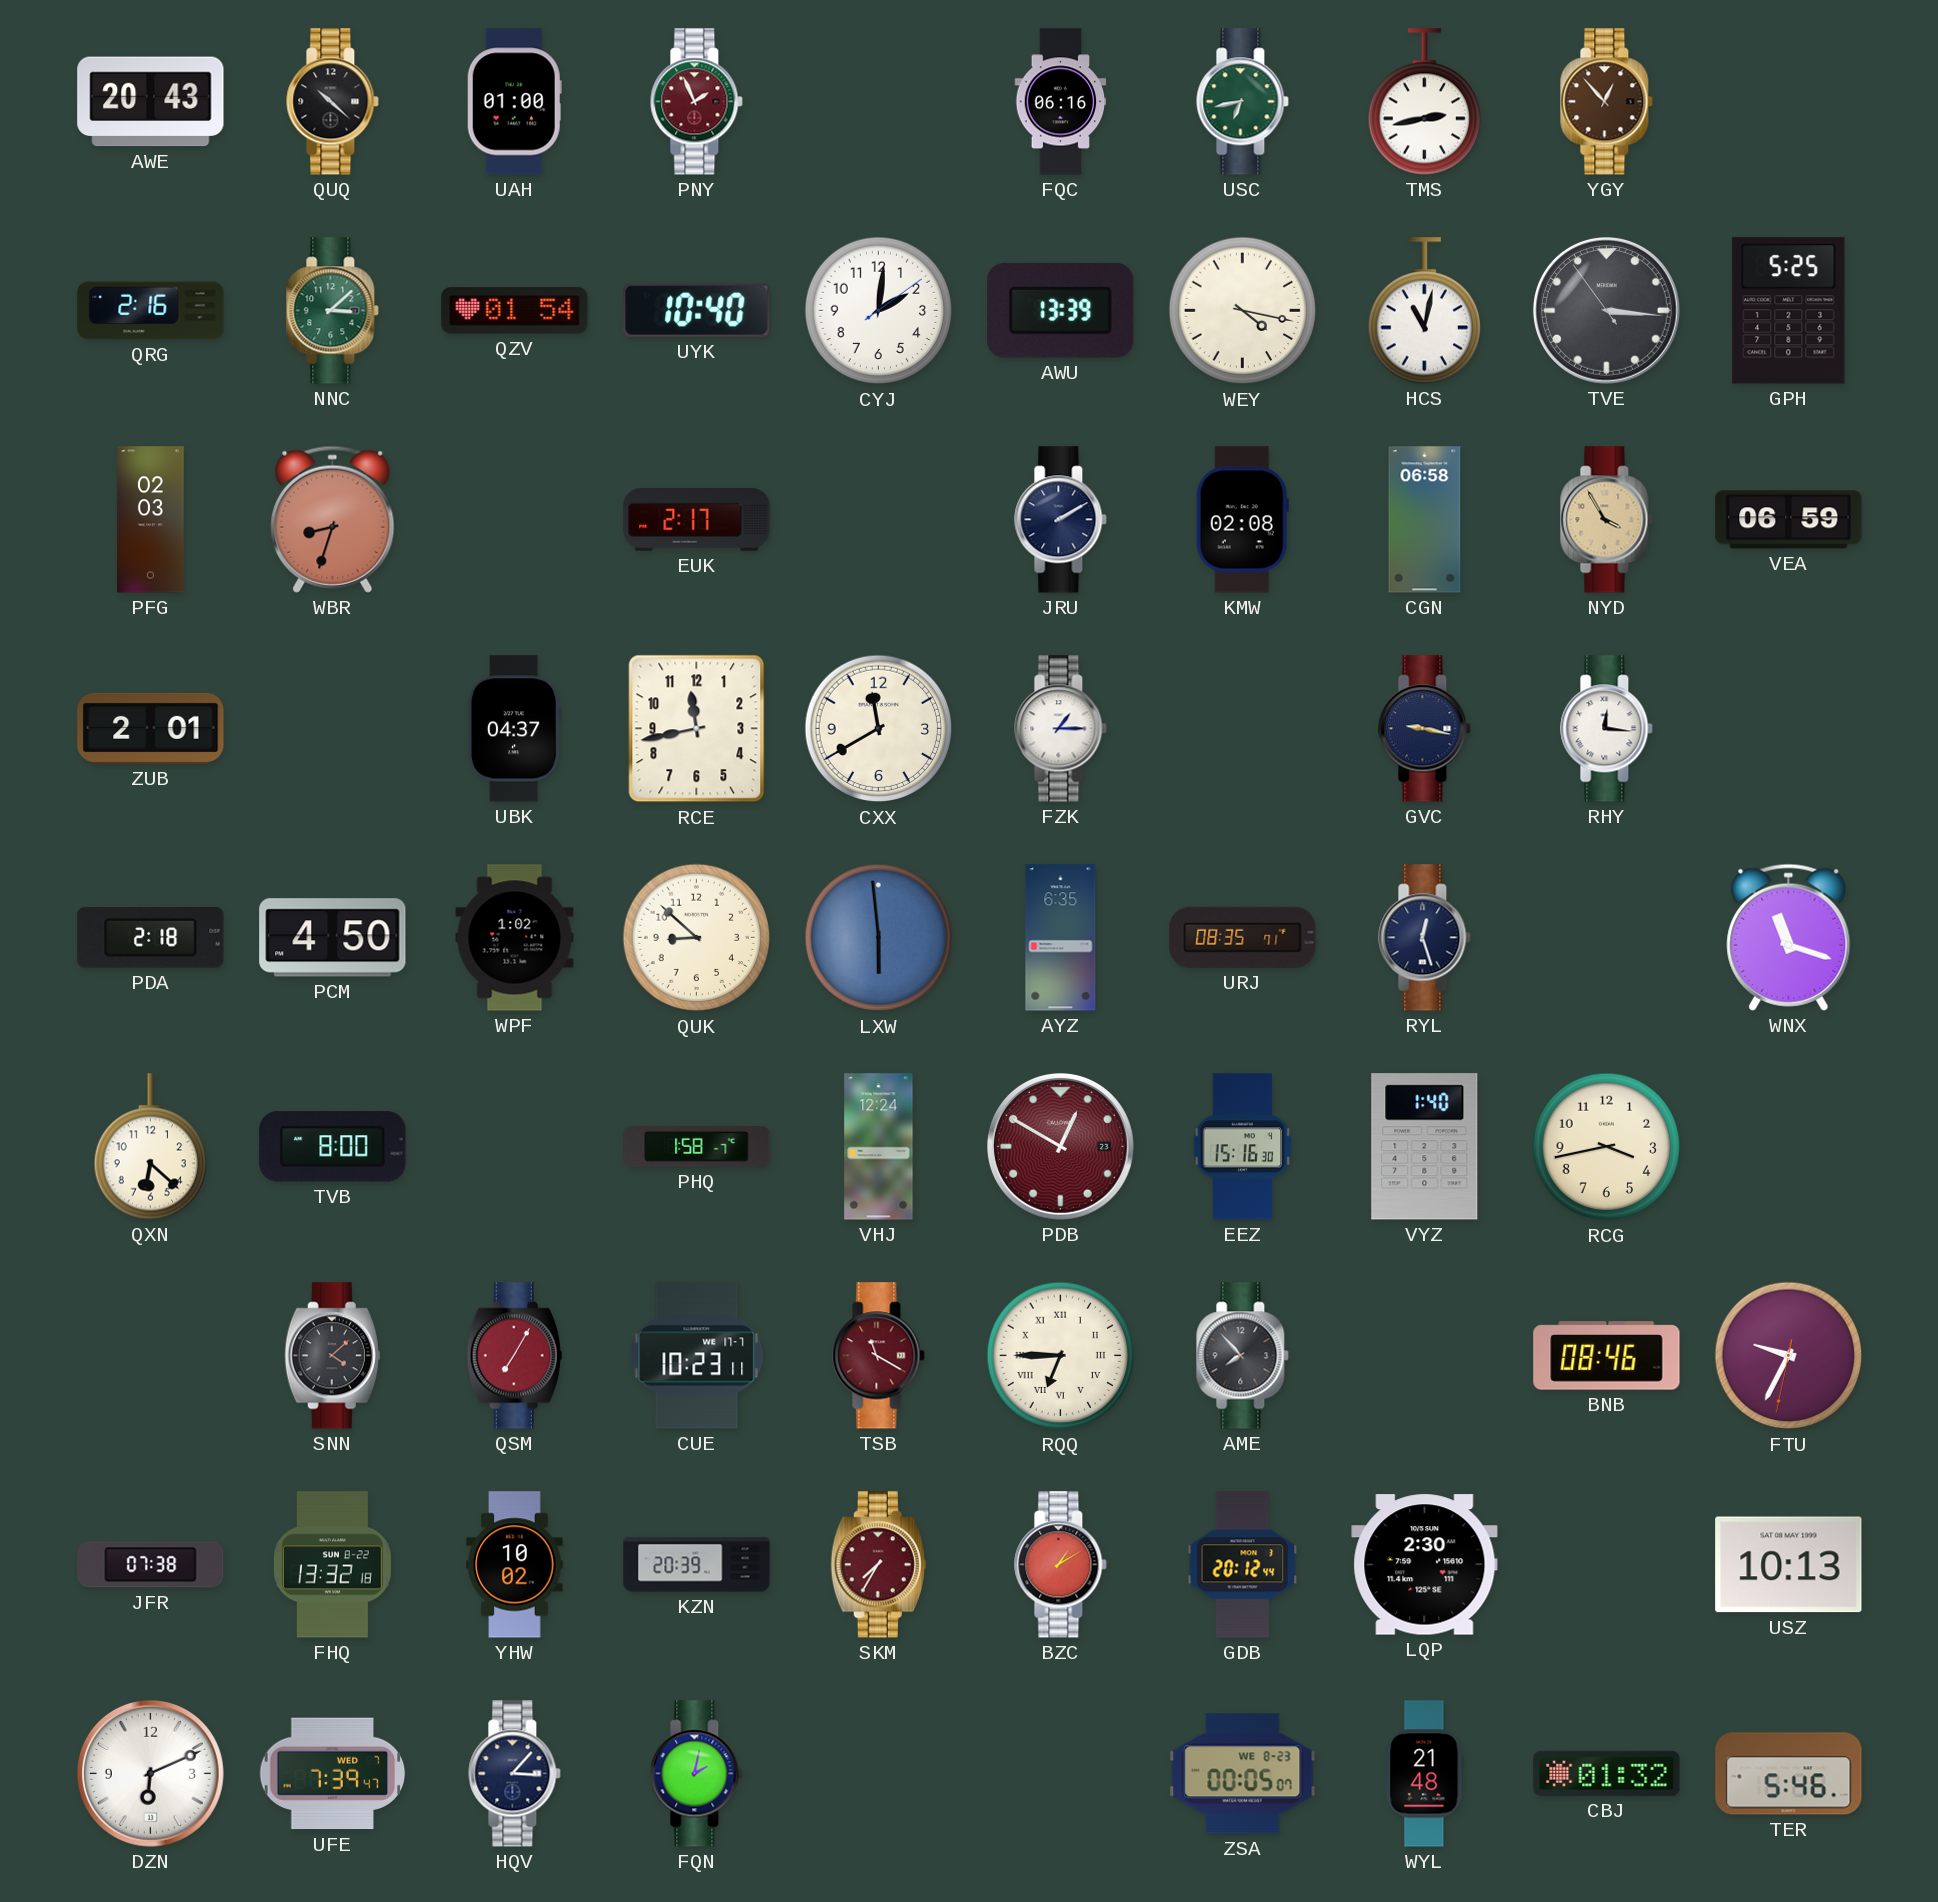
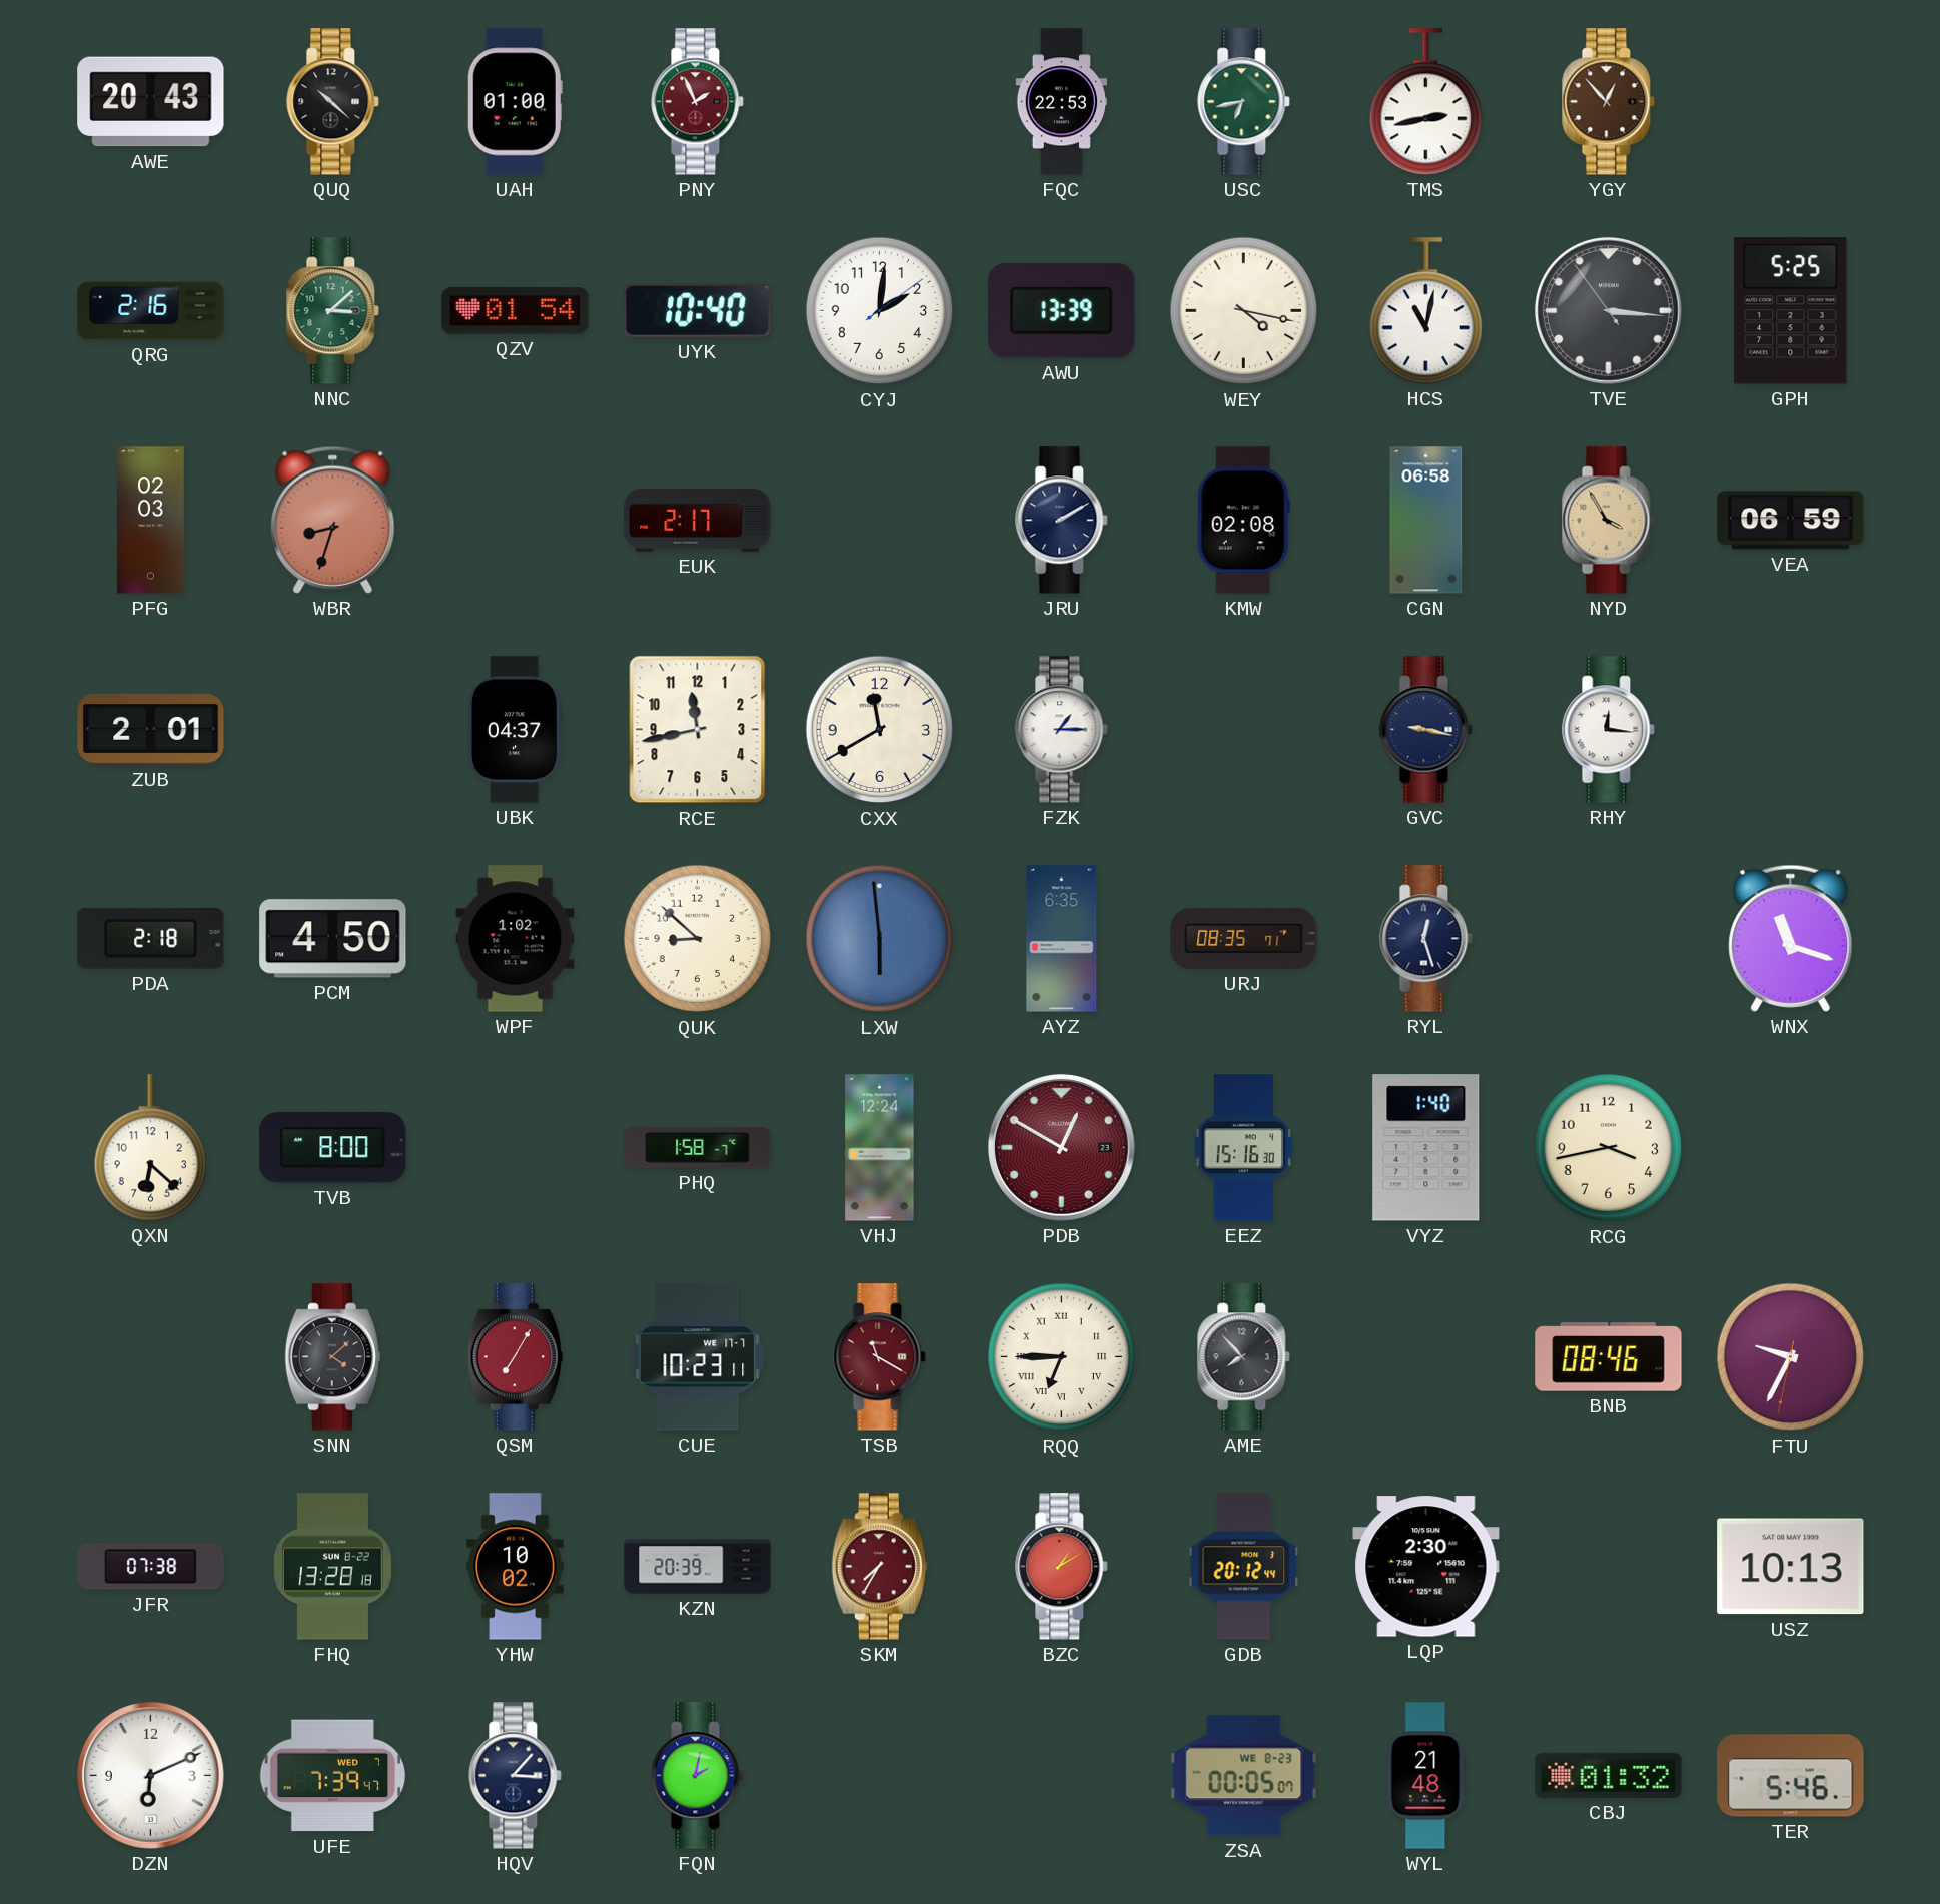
FQC: 06:16 -> 22:53 (1062, 102)
FHQ: 13:32 -> 13:28 (333, 1567)
